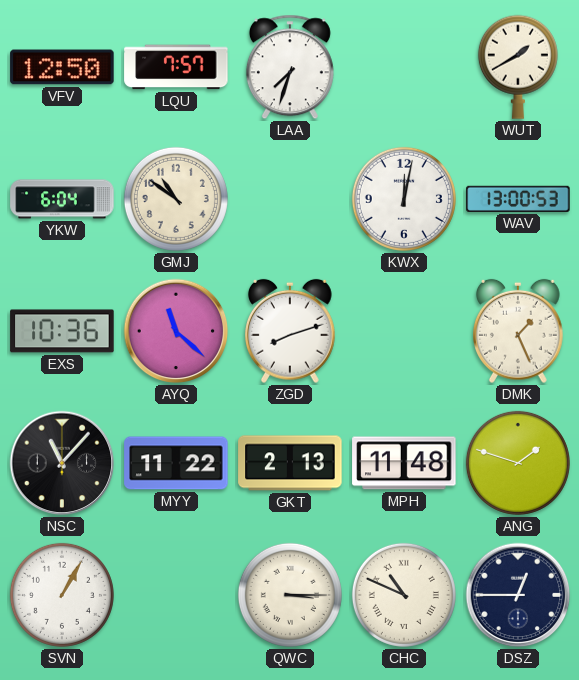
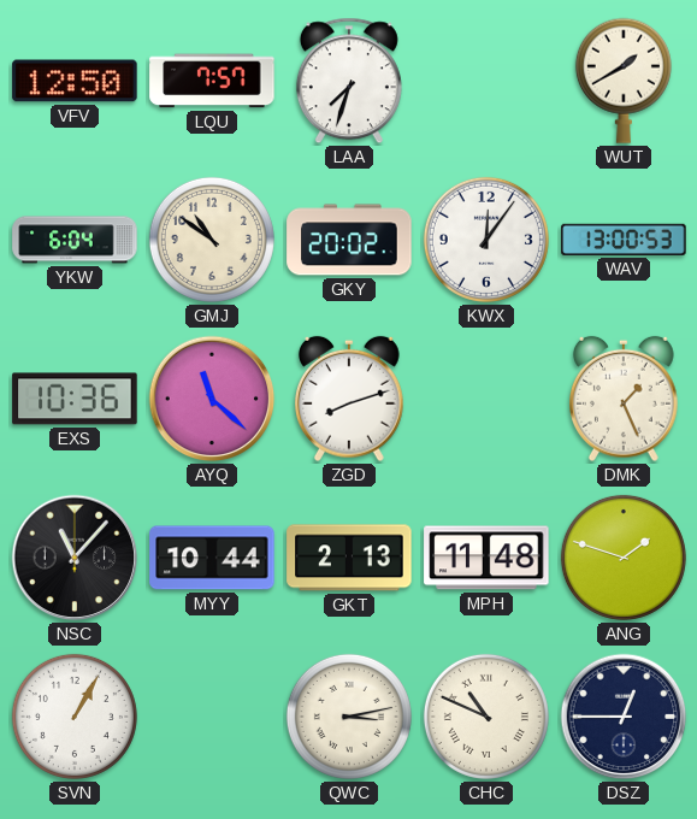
GKY: none -> 20:02 (349, 240)
KWX: 12:02 -> 12:06 (486, 240)
MYY: 11:22 -> 10:44 (212, 558)
QWC: 3:15 -> 3:13 (349, 717)
